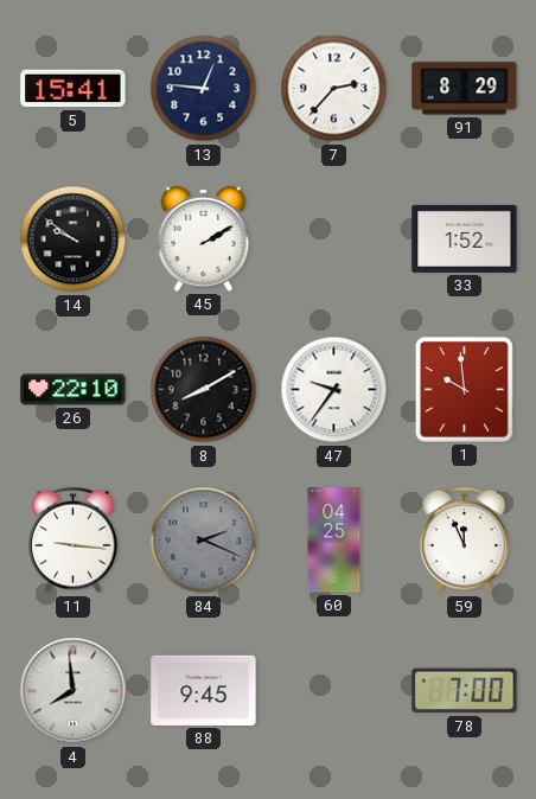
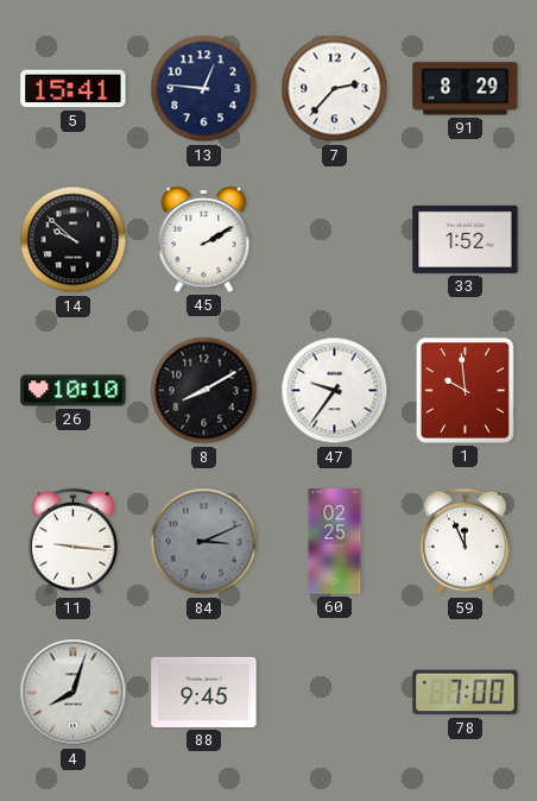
14: 9:51 -> 9:52 (74, 240)
26: 22:10 -> 10:10 (74, 391)
84: 2:19 -> 3:11 (204, 542)
60: 04:25 -> 02:25 (335, 542)
4: 7:59 -> 8:03 (74, 693)
